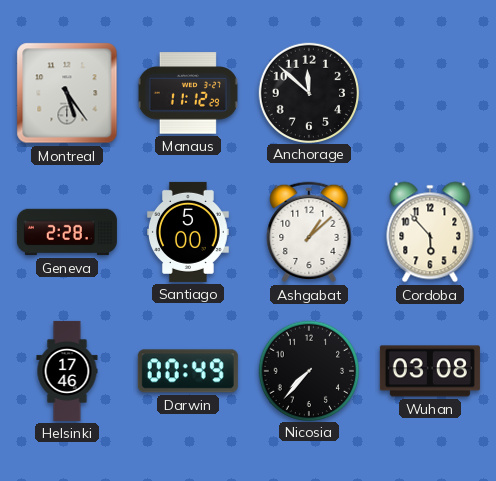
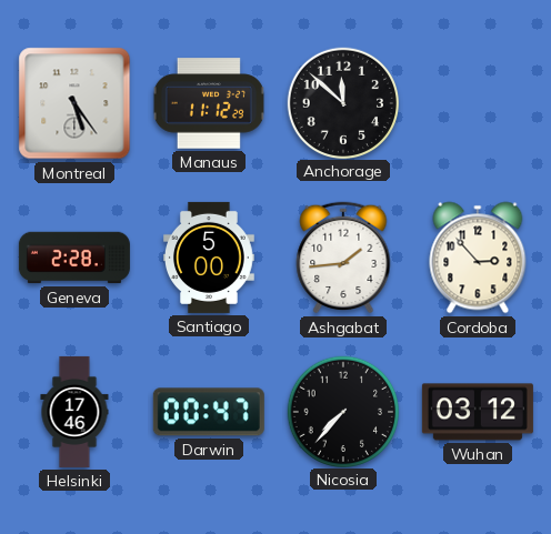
Ashgabat: 1:08 -> 1:44 (343, 258)
Cordoba: 5:53 -> 2:53 (478, 258)
Darwin: 00:49 -> 00:47 (209, 412)
Wuhan: 03:08 -> 03:12 (478, 412)
